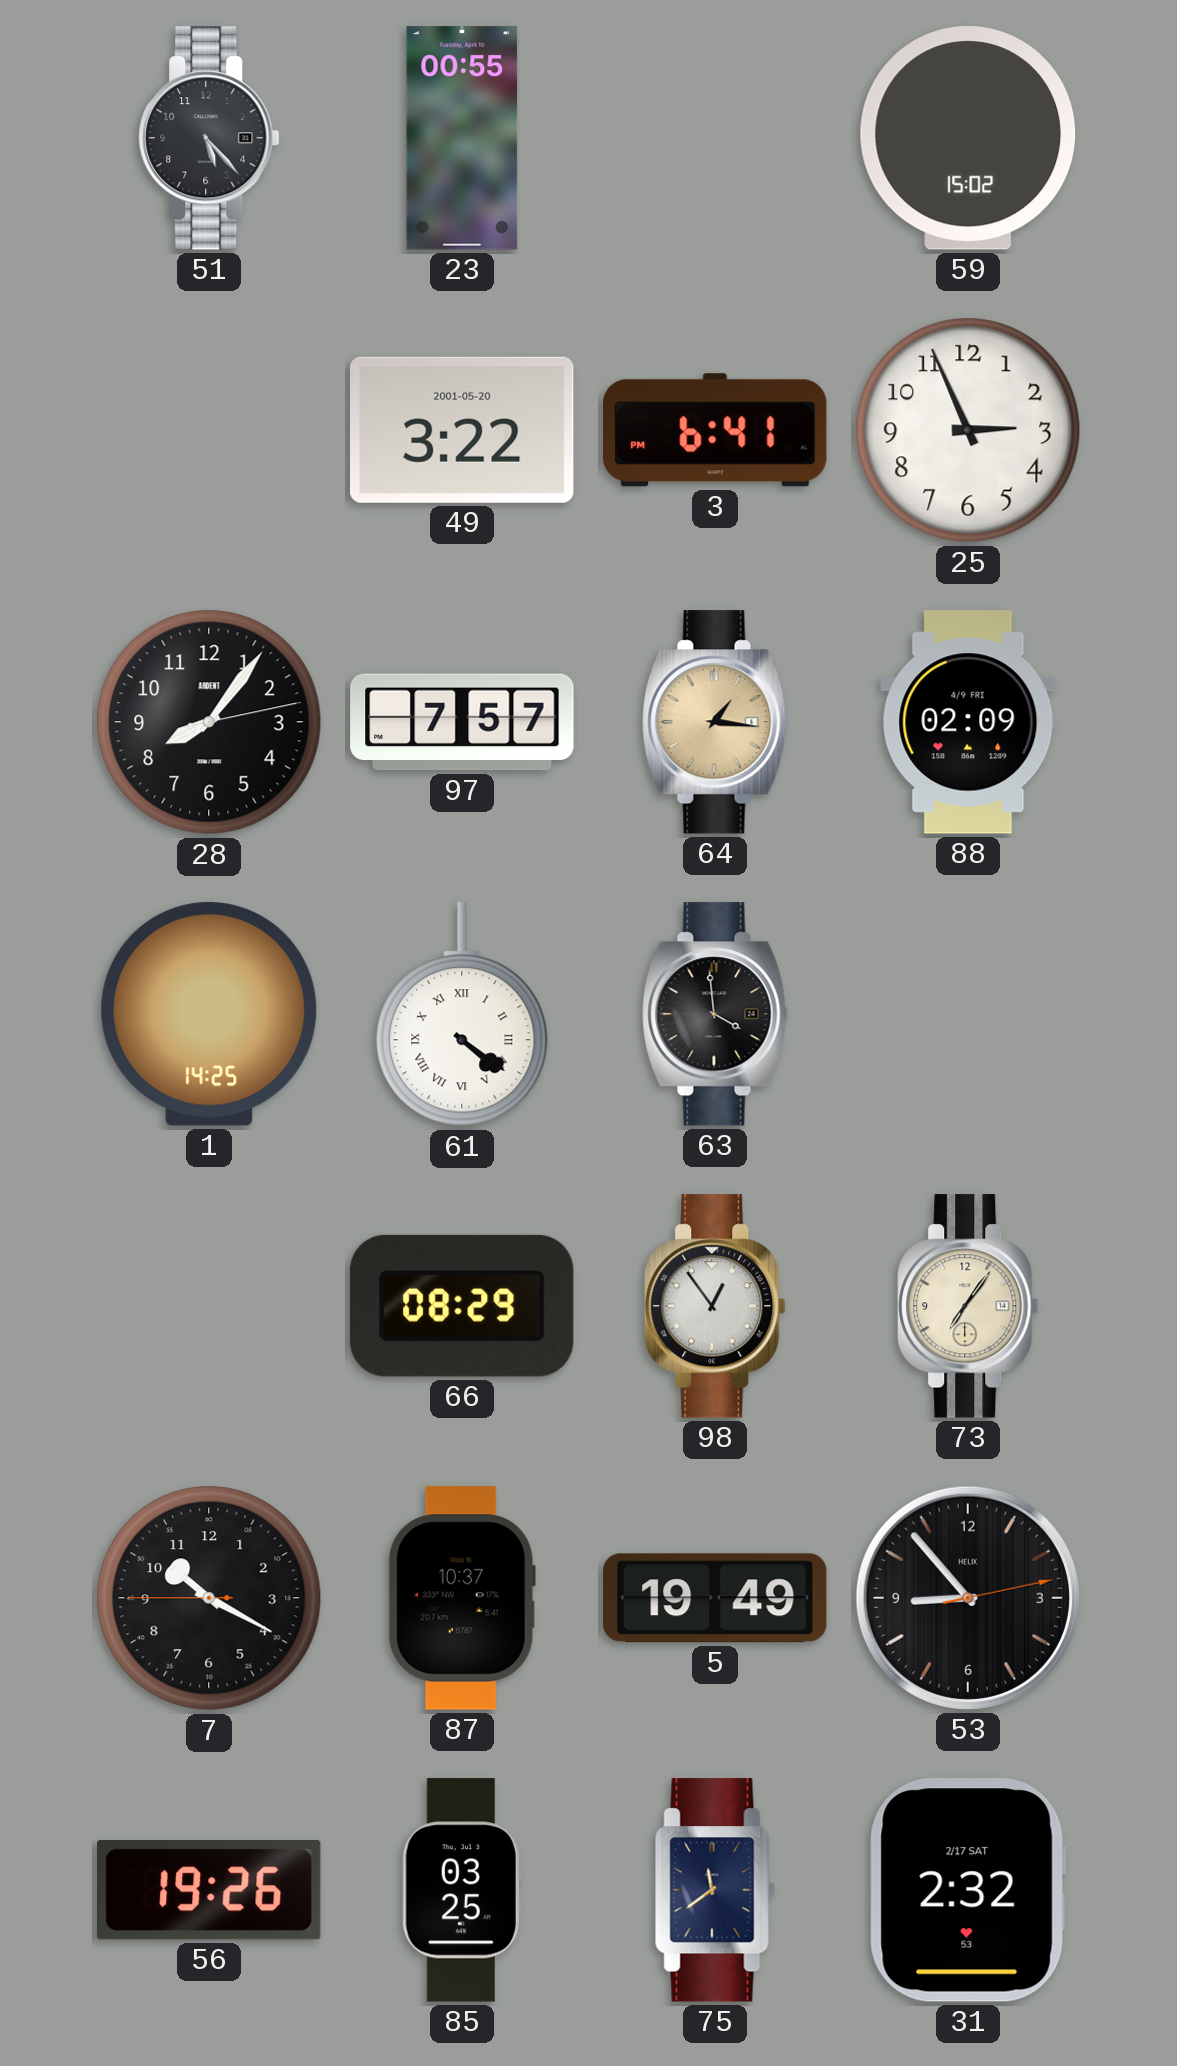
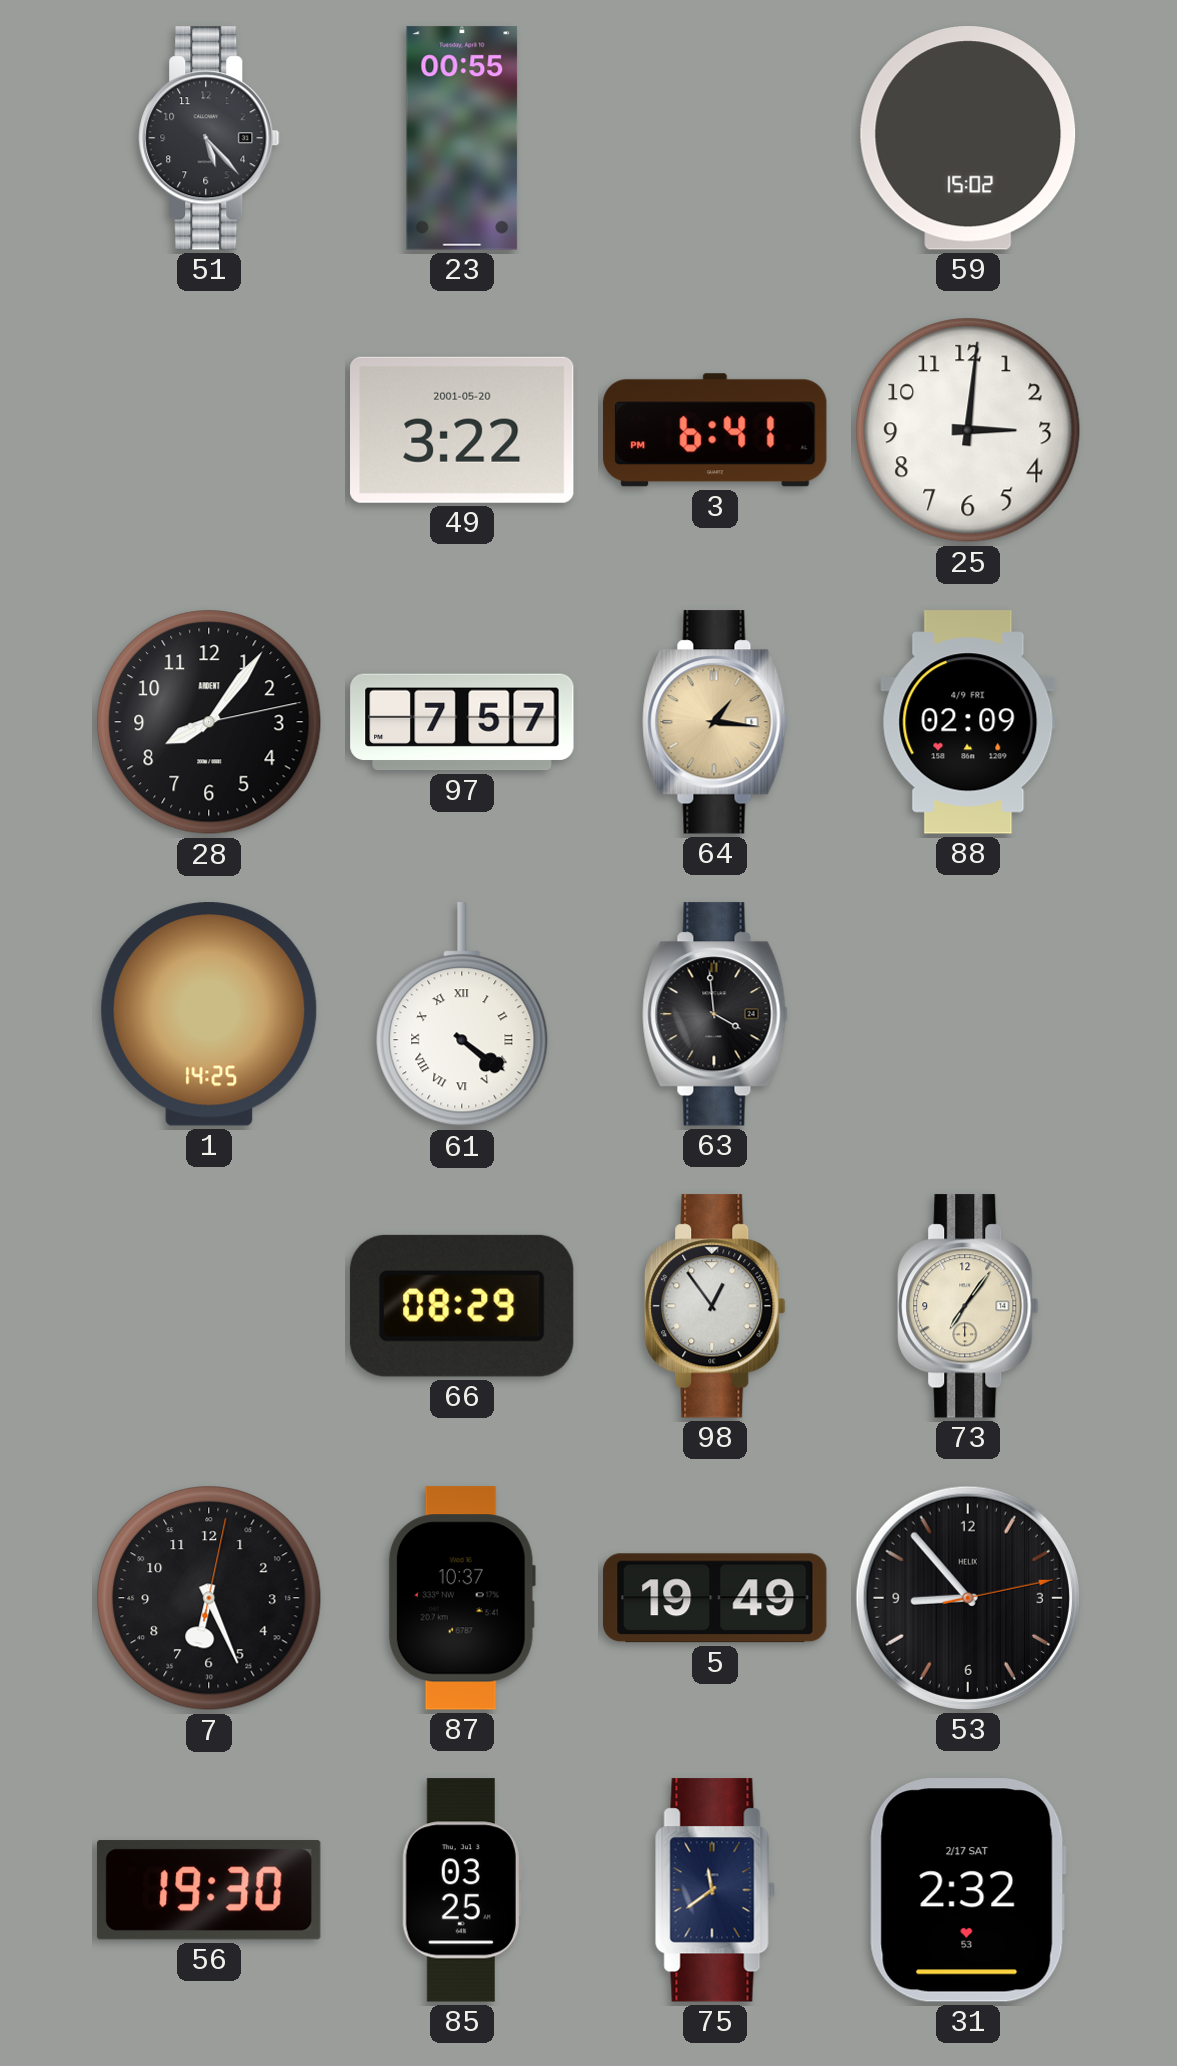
25: 2:56 -> 3:01 (968, 430)
7: 10:19 -> 6:26 (209, 1598)
56: 19:26 -> 19:30 (209, 1890)
